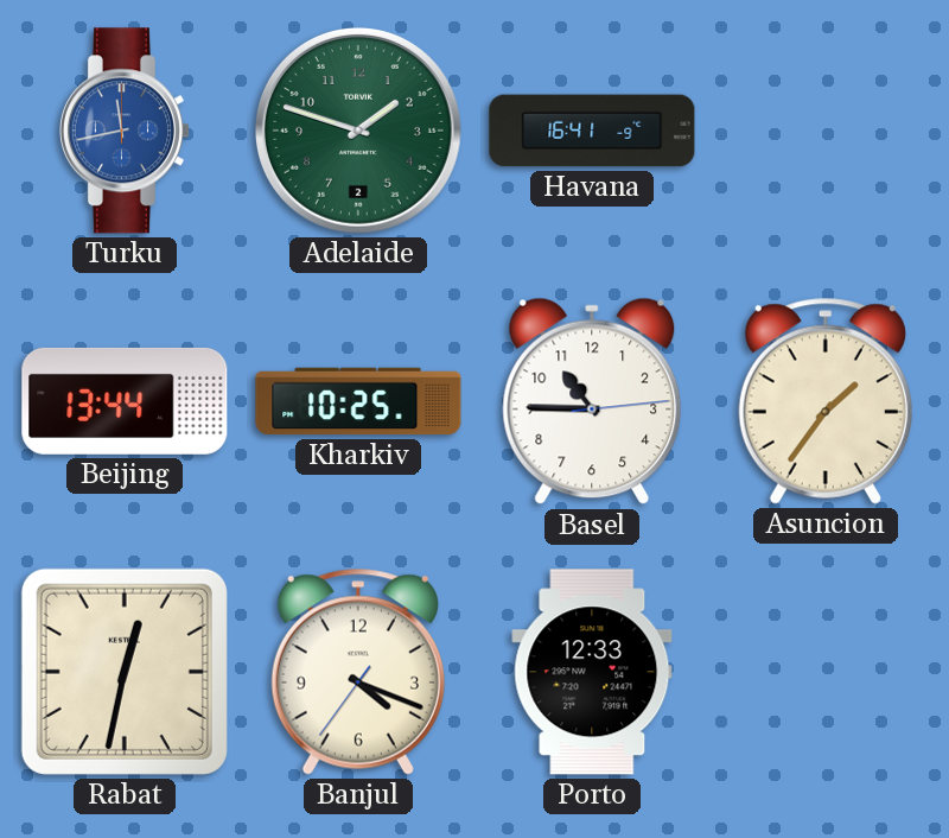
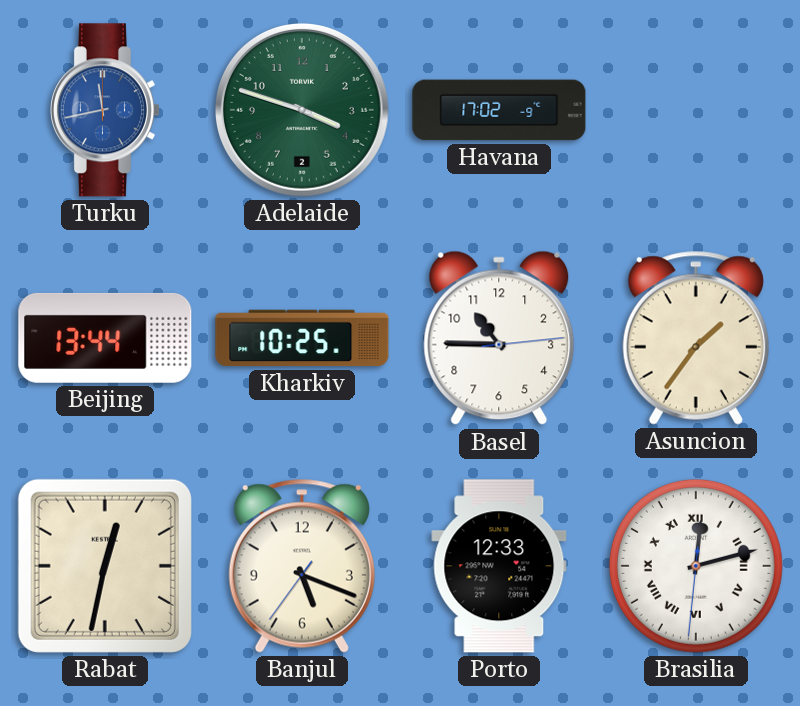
Adelaide: 1:48 -> 3:48 (302, 110)
Havana: 16:41 -> 17:02 (499, 110)
Banjul: 4:18 -> 5:18 (302, 566)
Brasilia: none -> 12:12 (696, 566)
